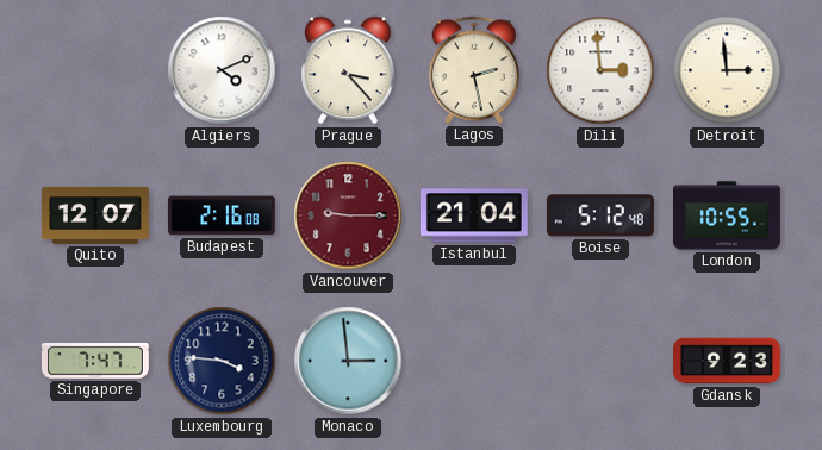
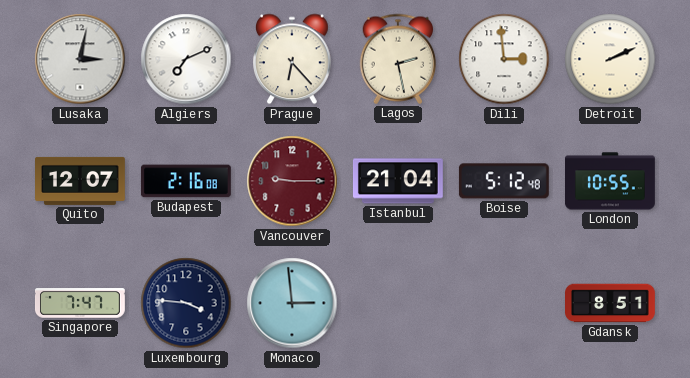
Lusaka: none -> 3:02 (80, 59)
Algiers: 4:11 -> 7:11 (186, 59)
Prague: 3:23 -> 6:23 (293, 59)
Detroit: 2:59 -> 2:11 (610, 59)
Gdansk: 9:23 -> 8:51 (611, 303)
